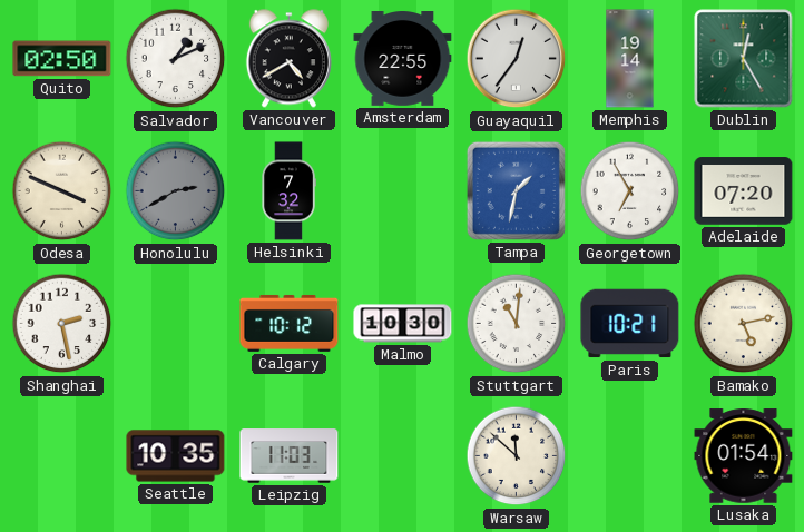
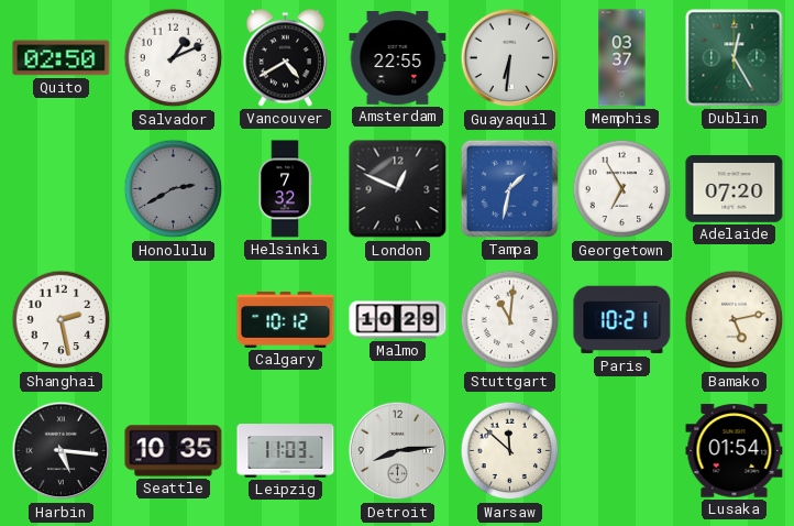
Guayaquil: 12:36 -> 6:31 (510, 58)
Memphis: 19:14 -> 03:37 (622, 58)
Odesa: 3:49 -> none (62, 191)
London: none -> 12:49 (398, 189)
Malmo: 10:30 -> 10:29 (398, 320)
Harbin: none -> 5:16 (62, 451)
Detroit: none -> 8:14 (398, 451)
